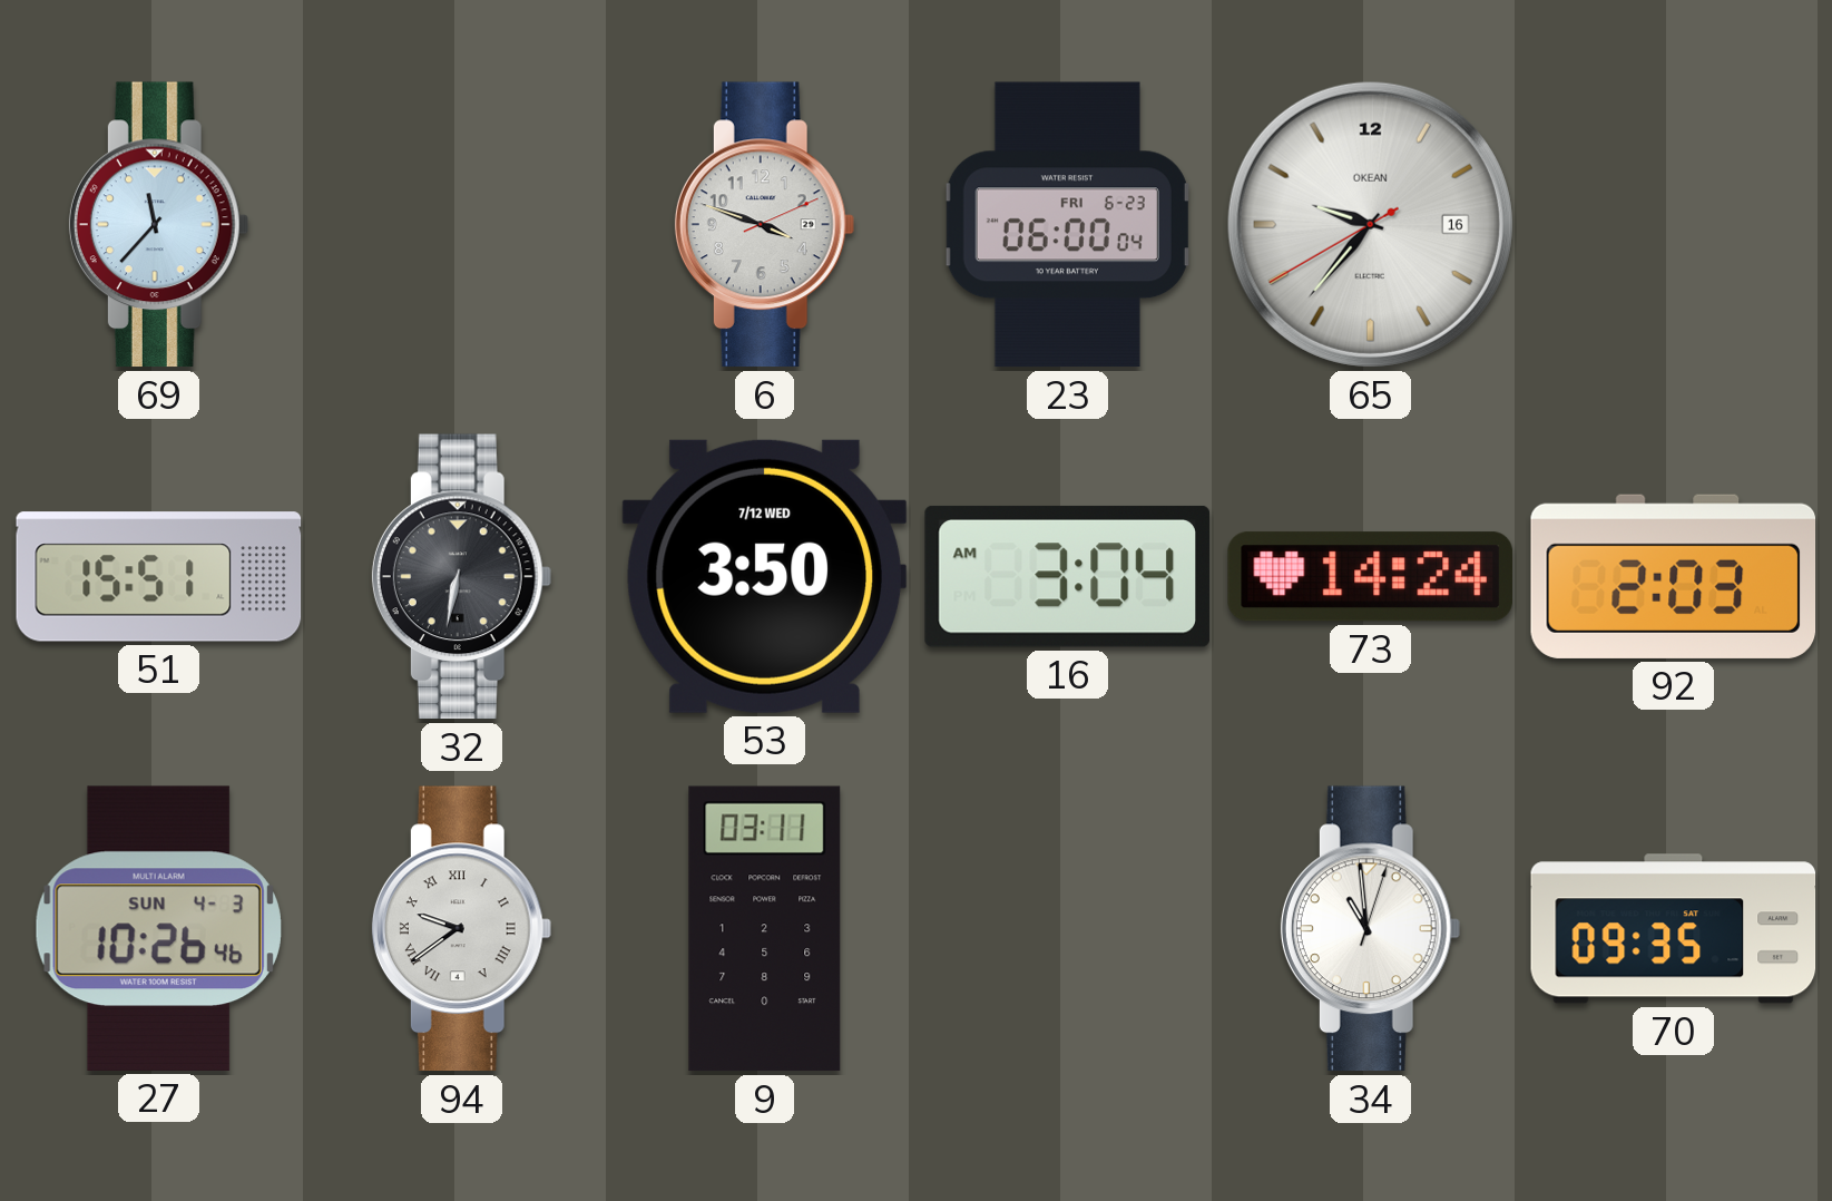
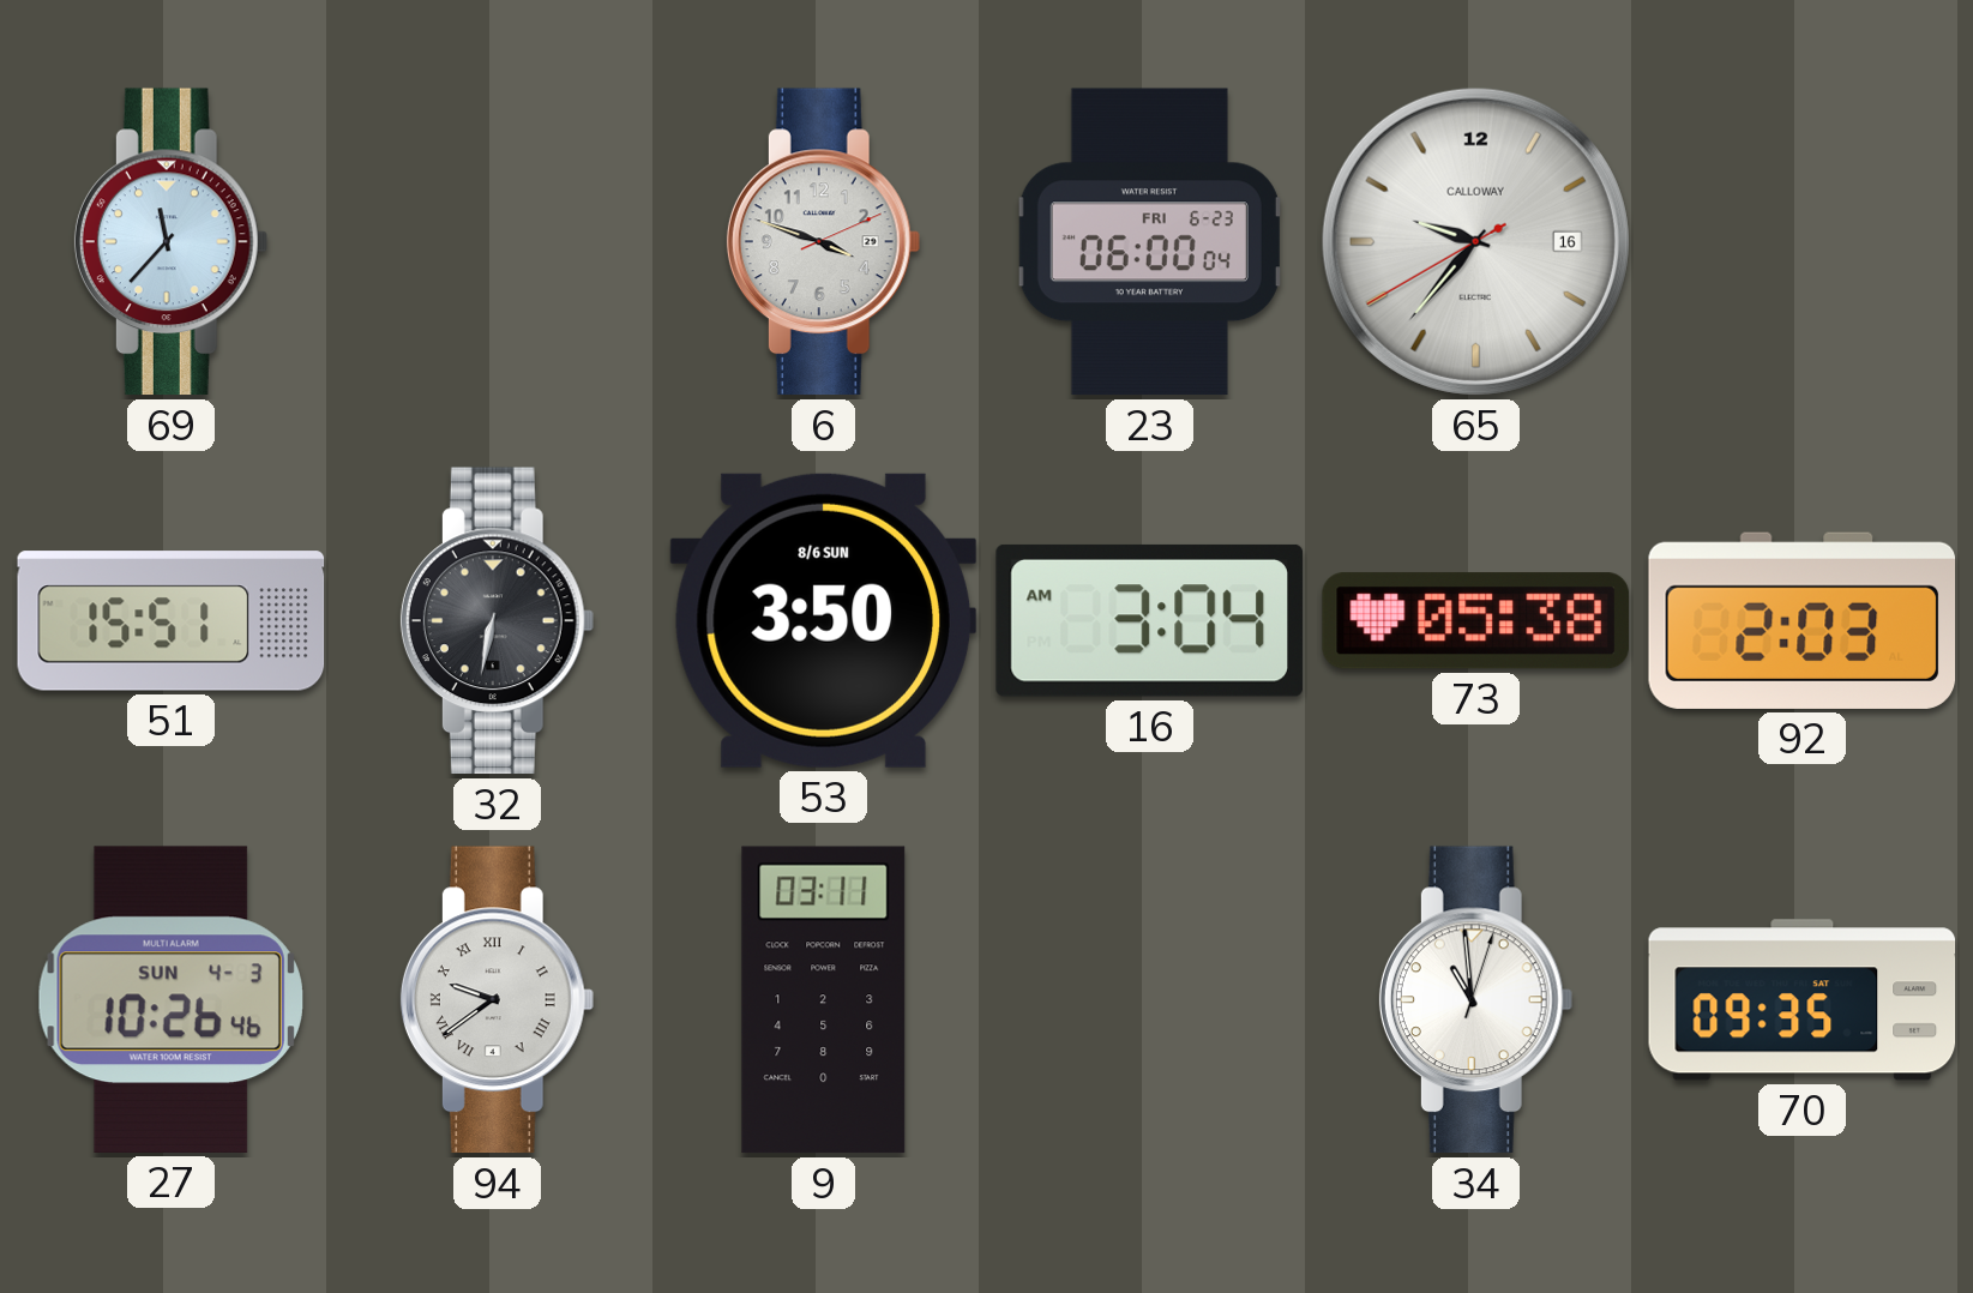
65 brand: OKEAN -> CALLOWAY (1475, 241)
53 date: 7/12 WED -> 8/6 SUN (823, 620)
73: 14:24 -> 05:38 (1475, 621)
